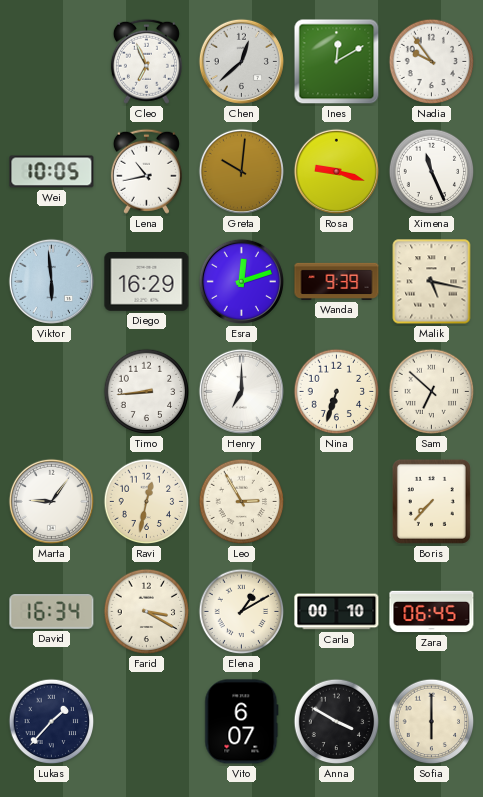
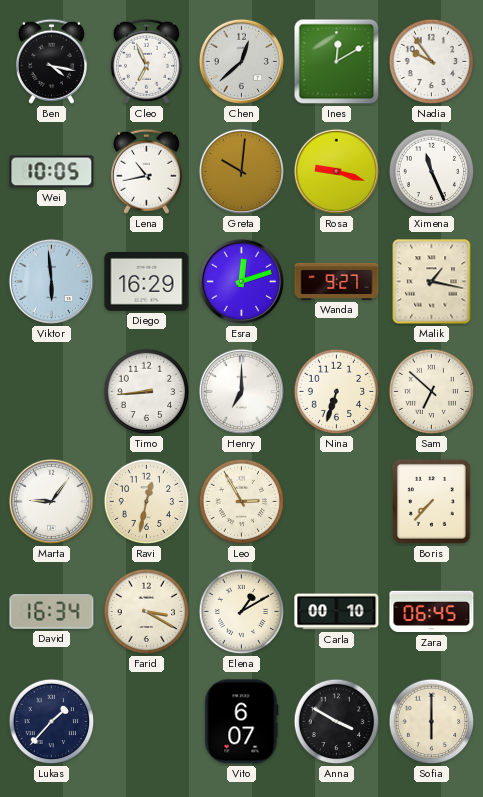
Ben: none -> 4:17 (51, 61)
Wanda: 9:39 -> 9:27 (337, 281)
Malik: 5:17 -> 1:17 (432, 282)
